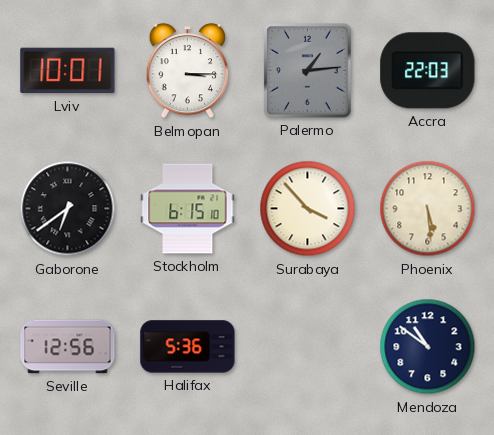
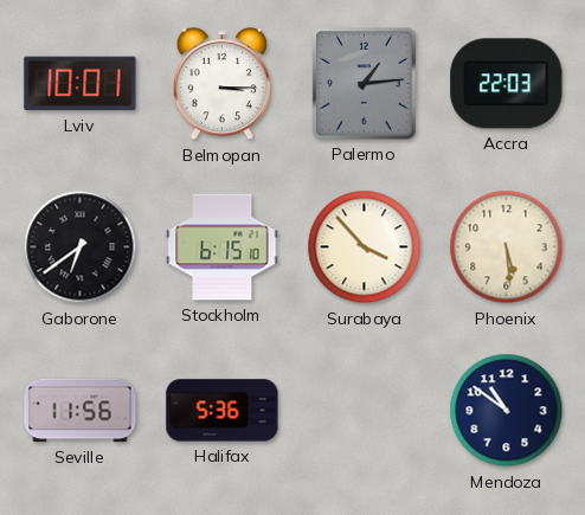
Seville: 12:56 -> 11:56 (81, 411)
